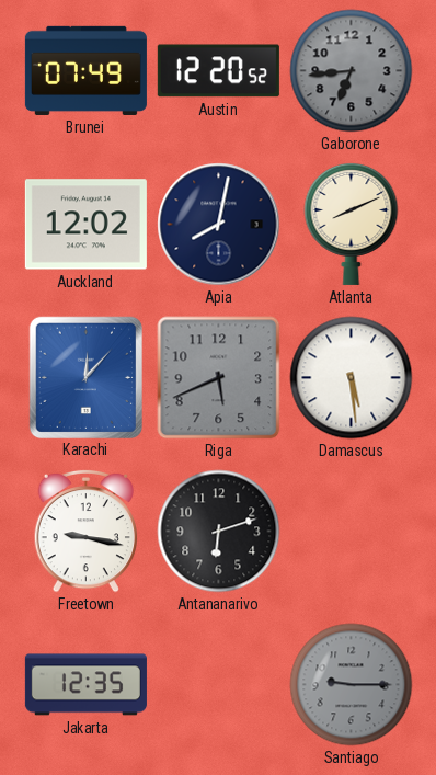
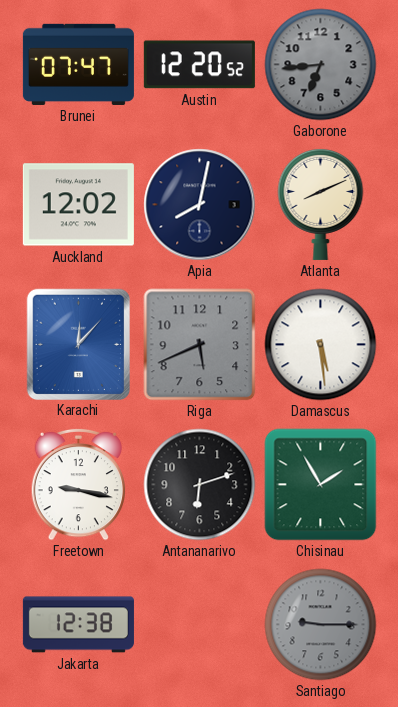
Brunei: 07:49 -> 07:47 (78, 64)
Chisinau: none -> 1:55 (321, 485)
Jakarta: 12:35 -> 12:38 (78, 625)
